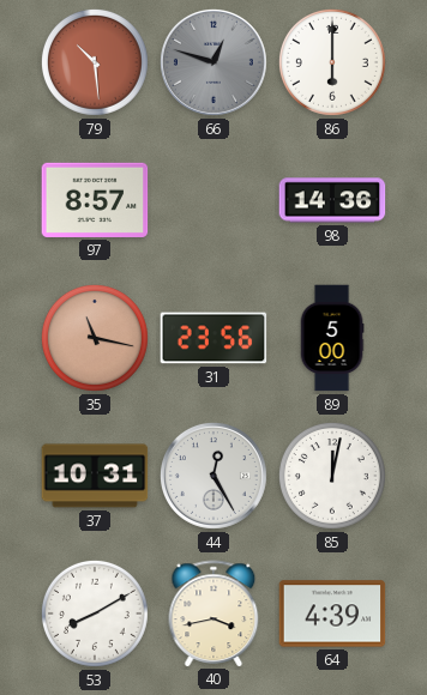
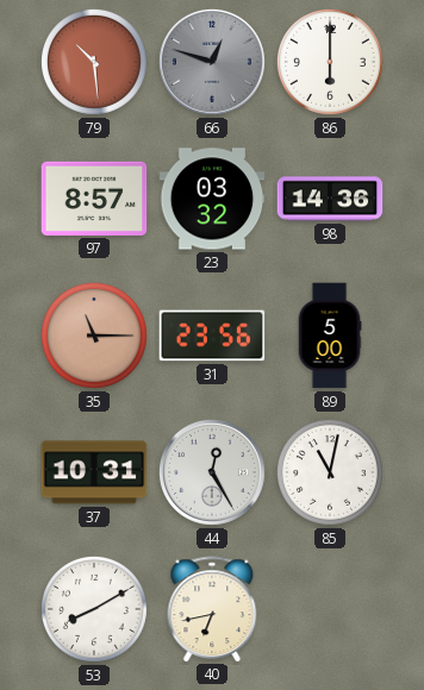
23: none -> 03:32 (212, 199)
35: 11:17 -> 11:15 (94, 335)
85: 12:02 -> 11:02 (330, 472)
40: 3:43 -> 6:43 (212, 609)
64: 4:39 -> none (332, 614)
